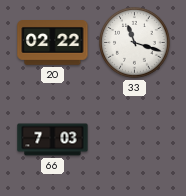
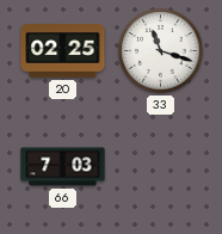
20: 02:22 -> 02:25 (63, 51)
